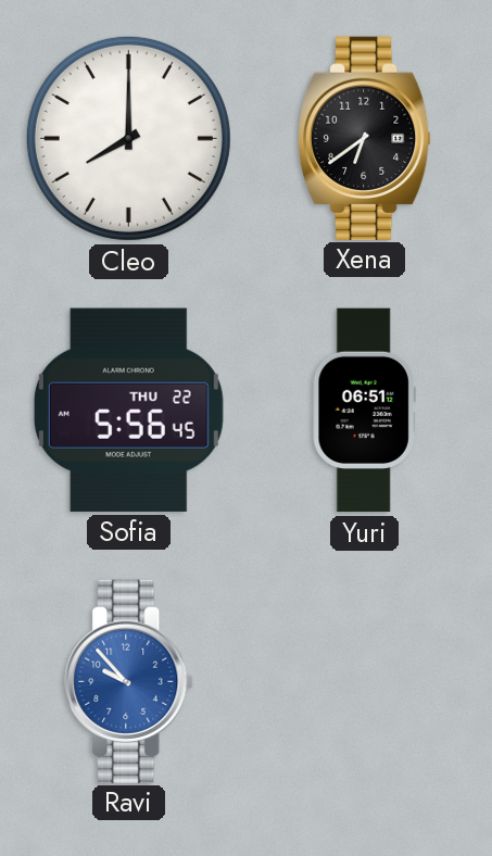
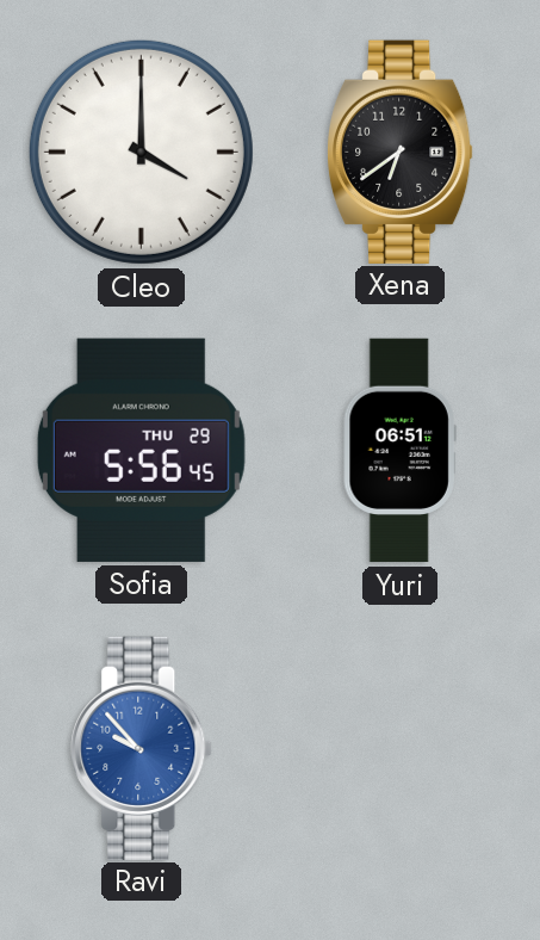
Cleo: 8:00 -> 4:00 (141, 151)
Sofia date: THU 22 -> THU 29 (141, 450)
